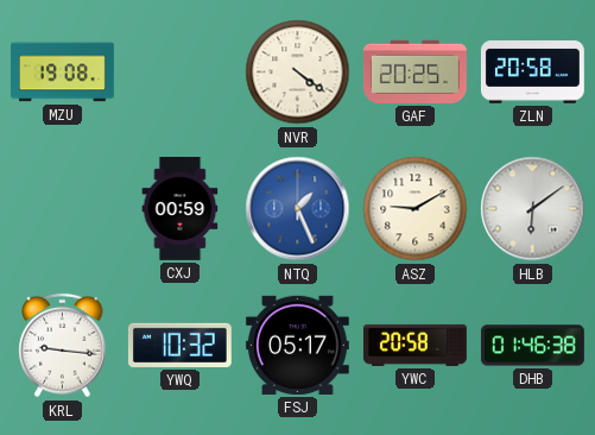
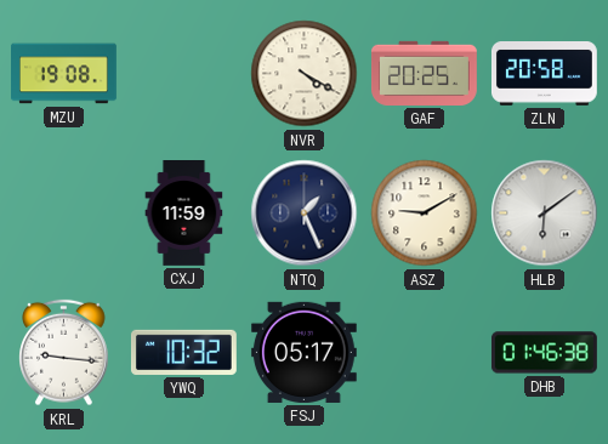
NVR: 4:21 -> 4:20 (305, 74)
CXJ: 00:59 -> 11:59 (184, 214)
NTQ dial: blue -> navy (305, 214)
YWC: 20:58 -> none (414, 345)
